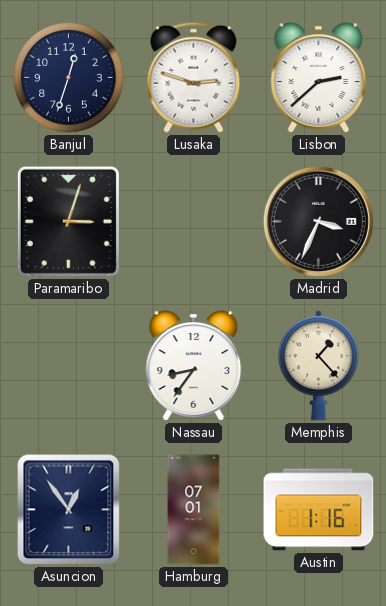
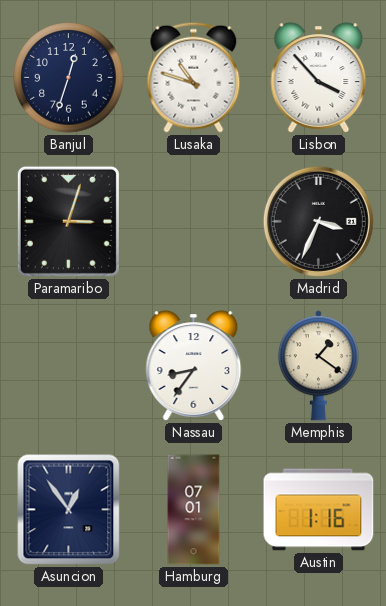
Lusaka: 2:48 -> 10:48 (194, 77)
Lisbon: 2:38 -> 3:53 (319, 78)
Memphis: 1:23 -> 1:21 (318, 366)
